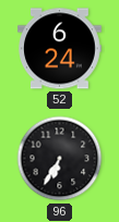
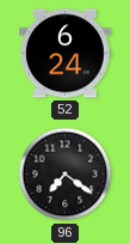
96: 6:35 -> 7:21 (66, 175)
